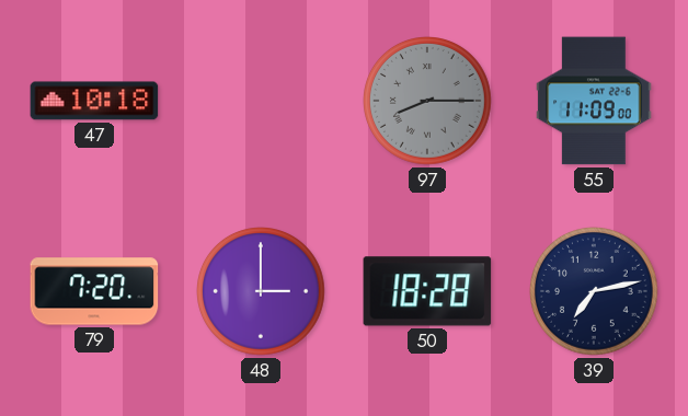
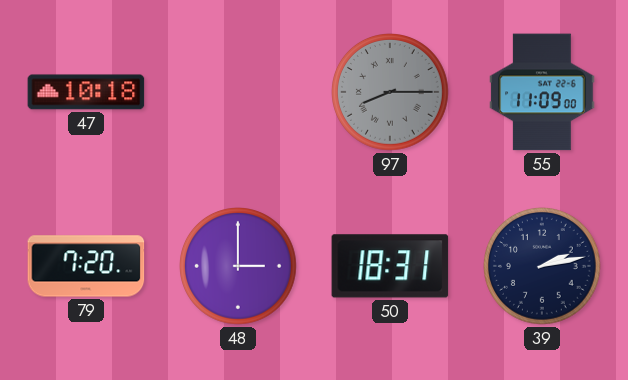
50: 18:28 -> 18:31 (390, 266)
39: 7:13 -> 2:13 (543, 267)
